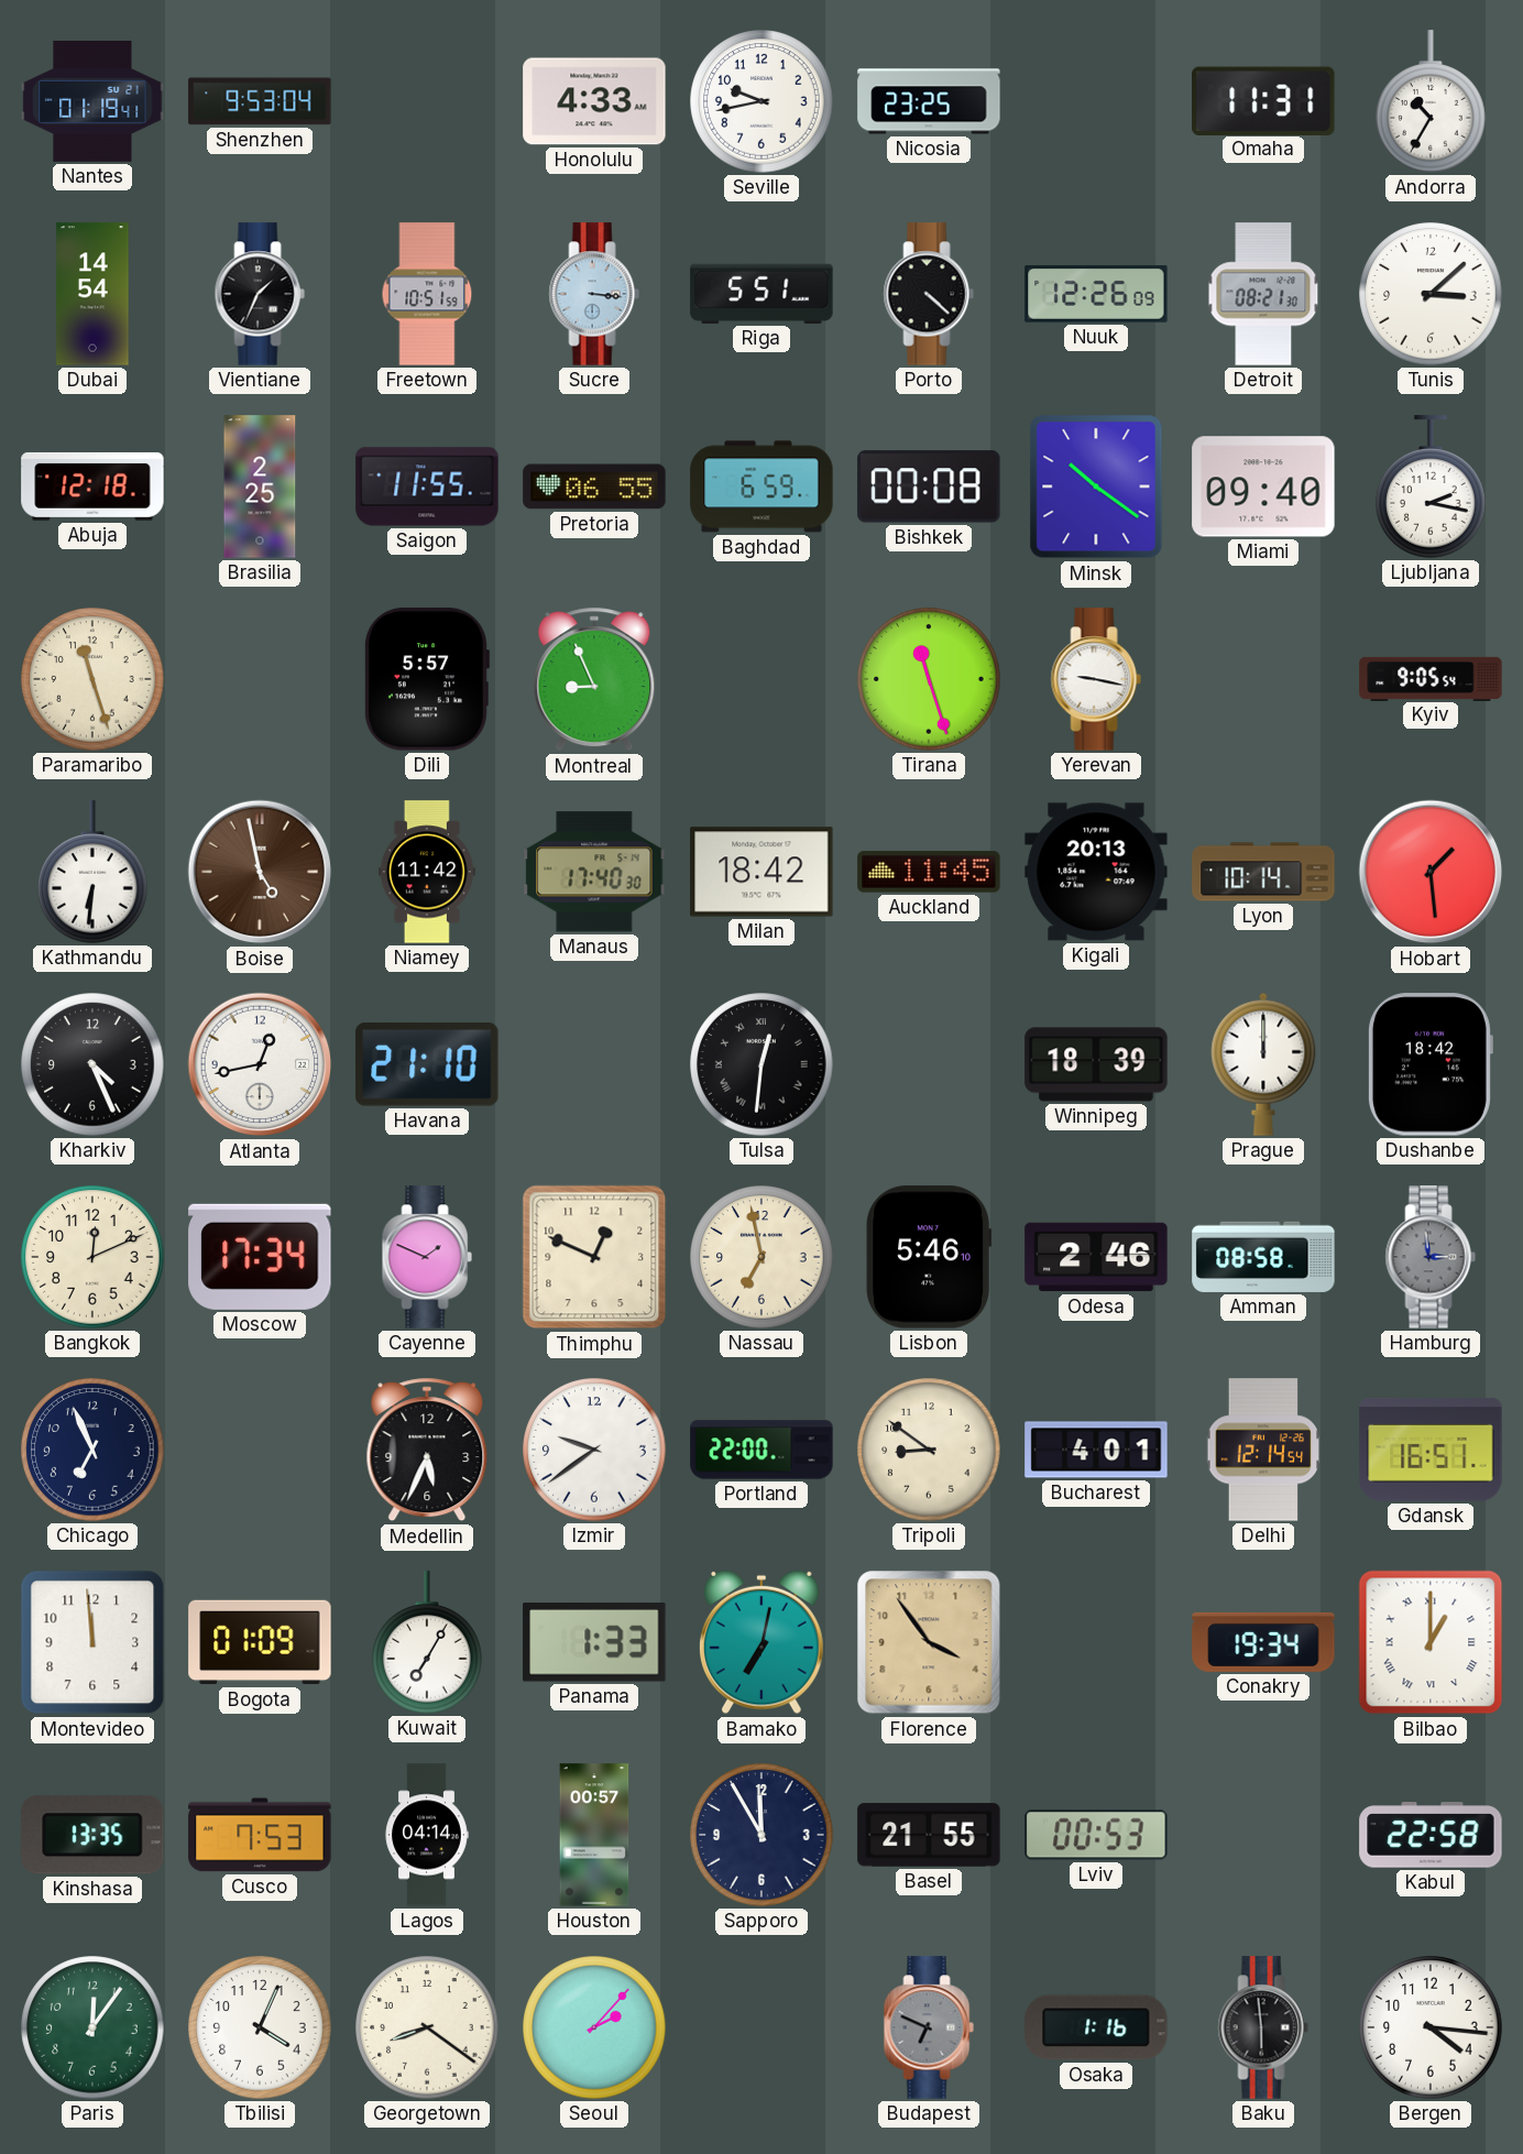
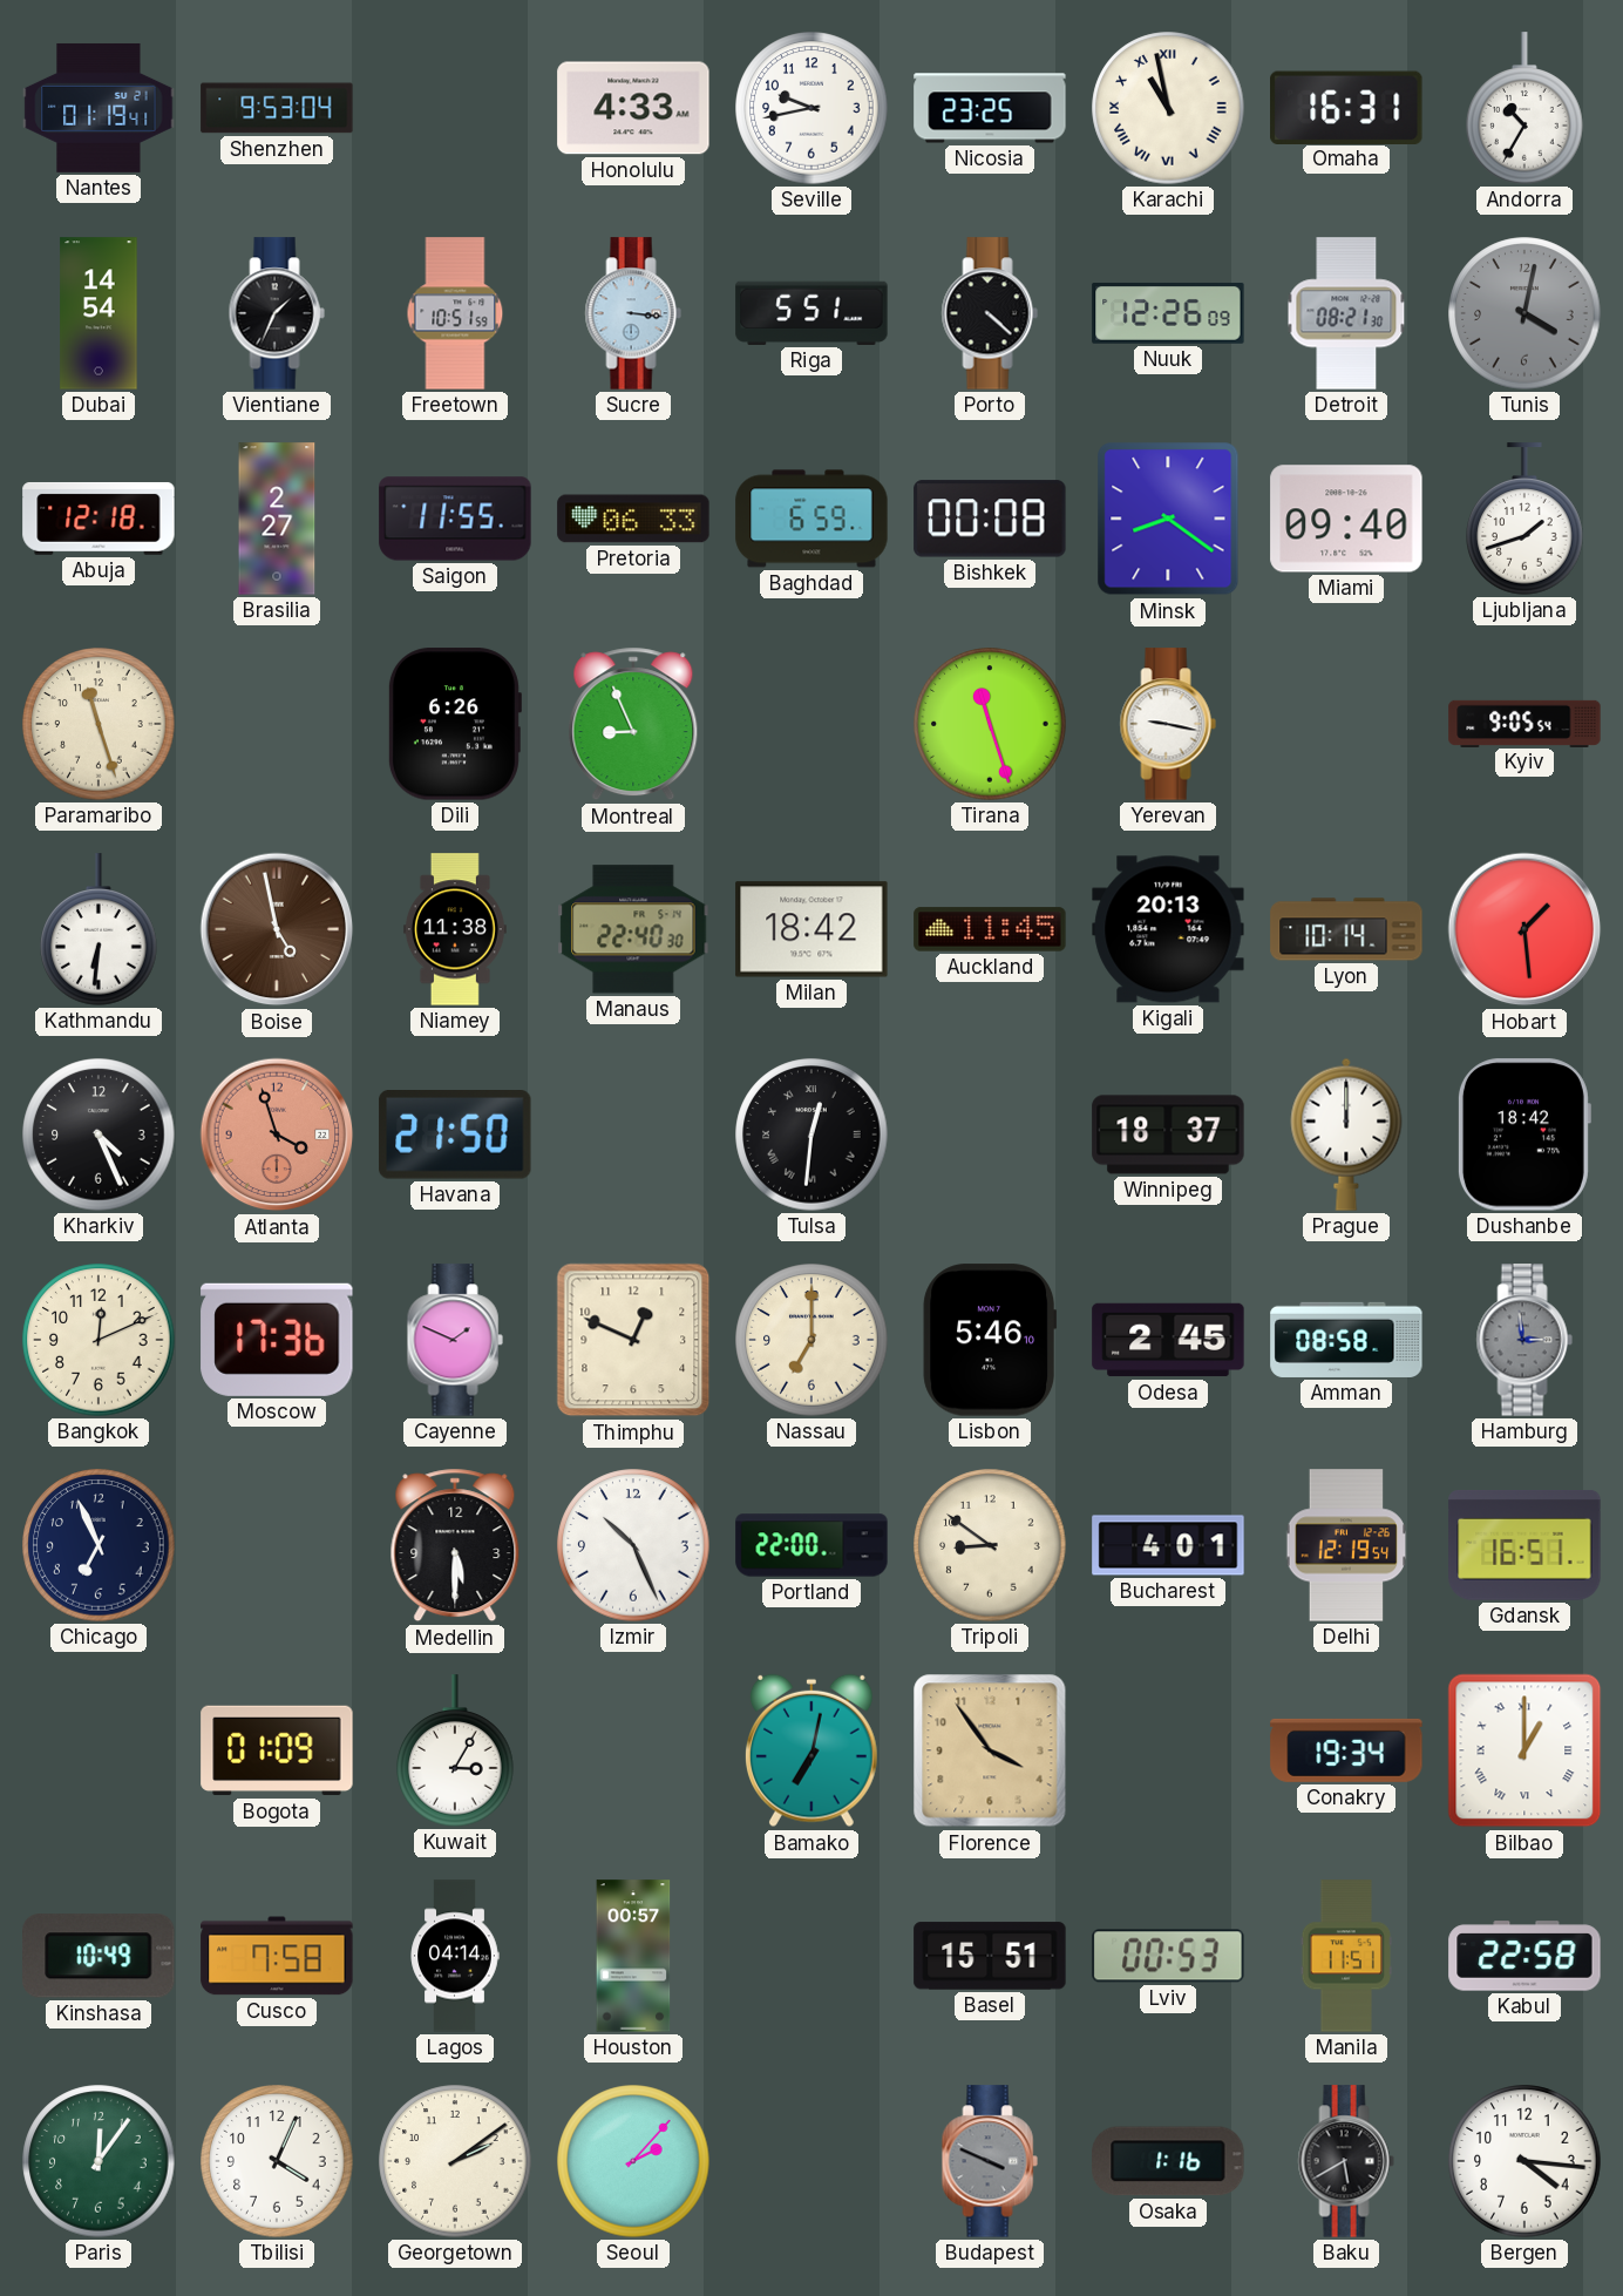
Karachi: none -> 10:58 (1168, 108)
Omaha: 11:31 -> 16:31 (1346, 107)
Tunis: 3:08 -> 4:02 (1524, 313)
Tunis dial: white -> grey (1524, 313)
Brasilia: 2:25 -> 2:27 (277, 519)
Pretoria: 06:55 -> 06:33 (633, 519)
Minsk: 10:21 -> 8:21 (1168, 519)
Ljubljana: 2:17 -> 1:42 (1524, 519)
Dili: 5:57 -> 6:26 (454, 724)
Niamey: 11:42 -> 11:38 (455, 929)
Manaus: 17:40 -> 22:40 (633, 929)
Atlanta: 12:43 -> 3:57 (277, 1135)
Atlanta dial: white -> salmon (277, 1135)
Havana: 21:10 -> 21:50 (455, 1136)
Winnipeg: 18:39 -> 18:37 (1168, 1135)
Moscow: 17:34 -> 17:36 (277, 1340)
Nassau: 6:58 -> 7:00 (811, 1340)
Odesa: 2:46 -> 2:45 (1168, 1340)
Medellin: 5:34 -> 5:30 (455, 1545)
Izmir: 9:39 -> 10:26 (633, 1545)
Delhi: 12:14 -> 12:19 (1346, 1545)
Montevideo: 11:59 -> none (92, 1642)
Kuwait: 7:05 -> 3:05 (455, 1750)
Panama: 1:33 -> none (594, 1642)
Kinshasa: 13:35 -> 10:49 (99, 1956)
Cusco: 7:53 -> 7:58 (277, 1956)
Sapporo: 11:55 -> none (761, 1835)
Basel: 21:55 -> 15:51 (990, 1956)
Manila: none -> 11:51 (1345, 1956)
Georgetown: 8:21 -> 2:09 (455, 2161)
Budapest: 6:49 -> 3:49 (990, 2161)
Baku: 5:59 -> 5:40 (1346, 2161)
